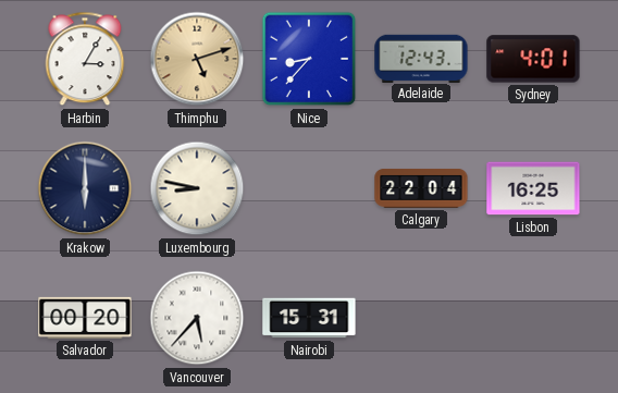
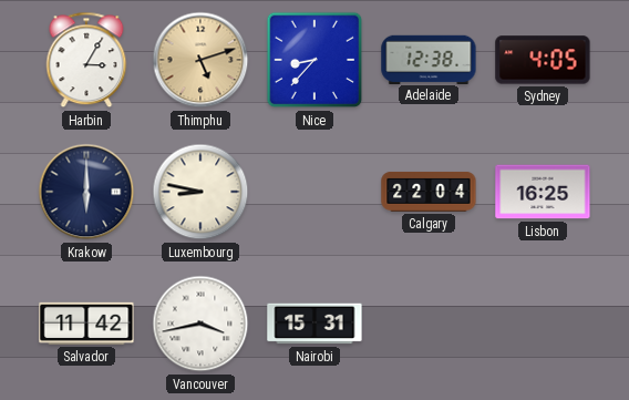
Adelaide: 12:43 -> 12:38 (429, 59)
Sydney: 4:01 -> 4:05 (543, 60)
Salvador: 00:20 -> 11:42 (86, 324)
Vancouver: 5:37 -> 3:43 (200, 324)
